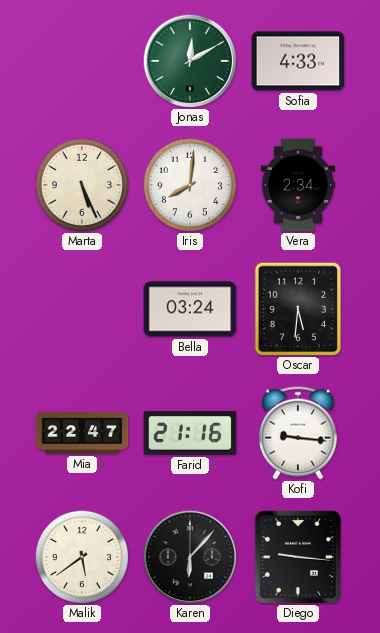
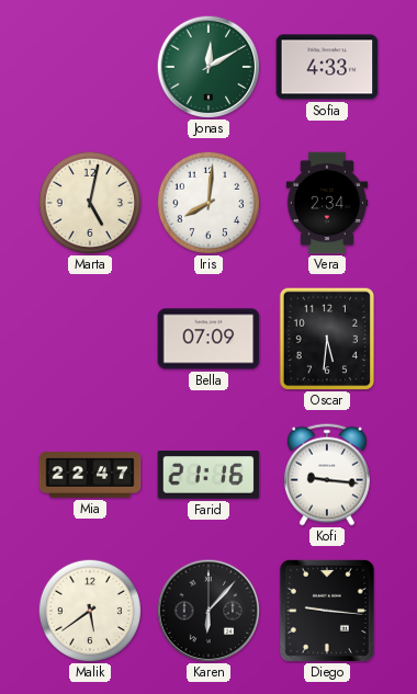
Marta: 5:26 -> 5:02 (89, 202)
Bella: 03:24 -> 07:09 (208, 339)
